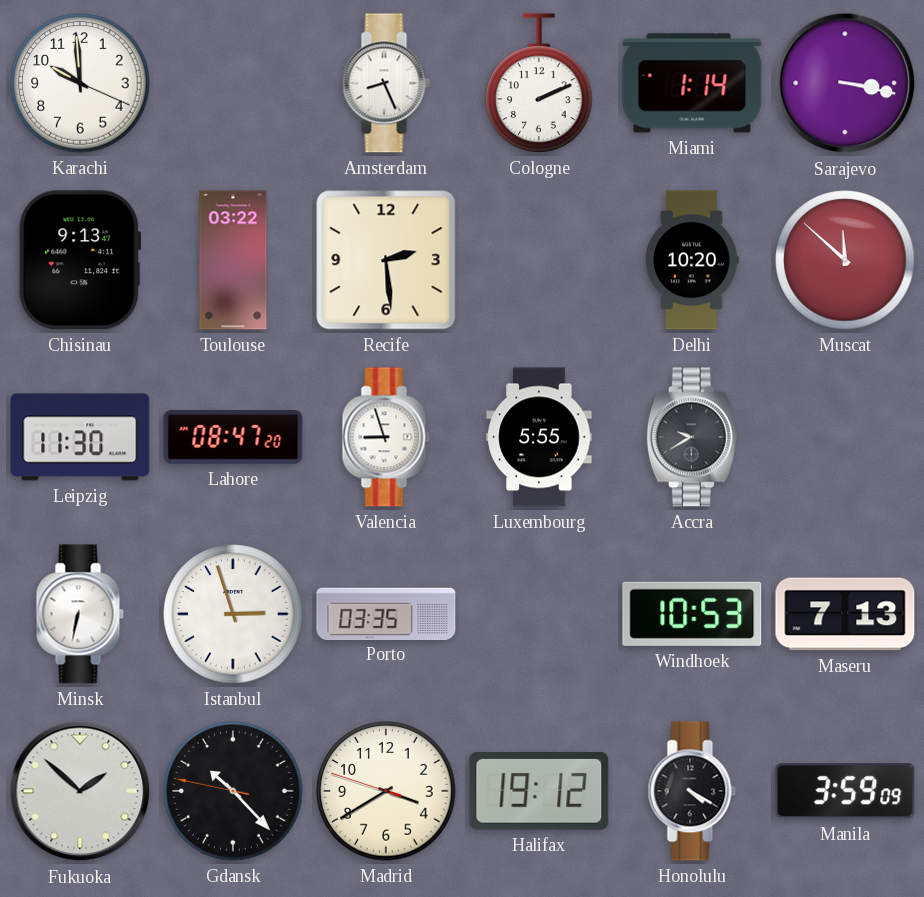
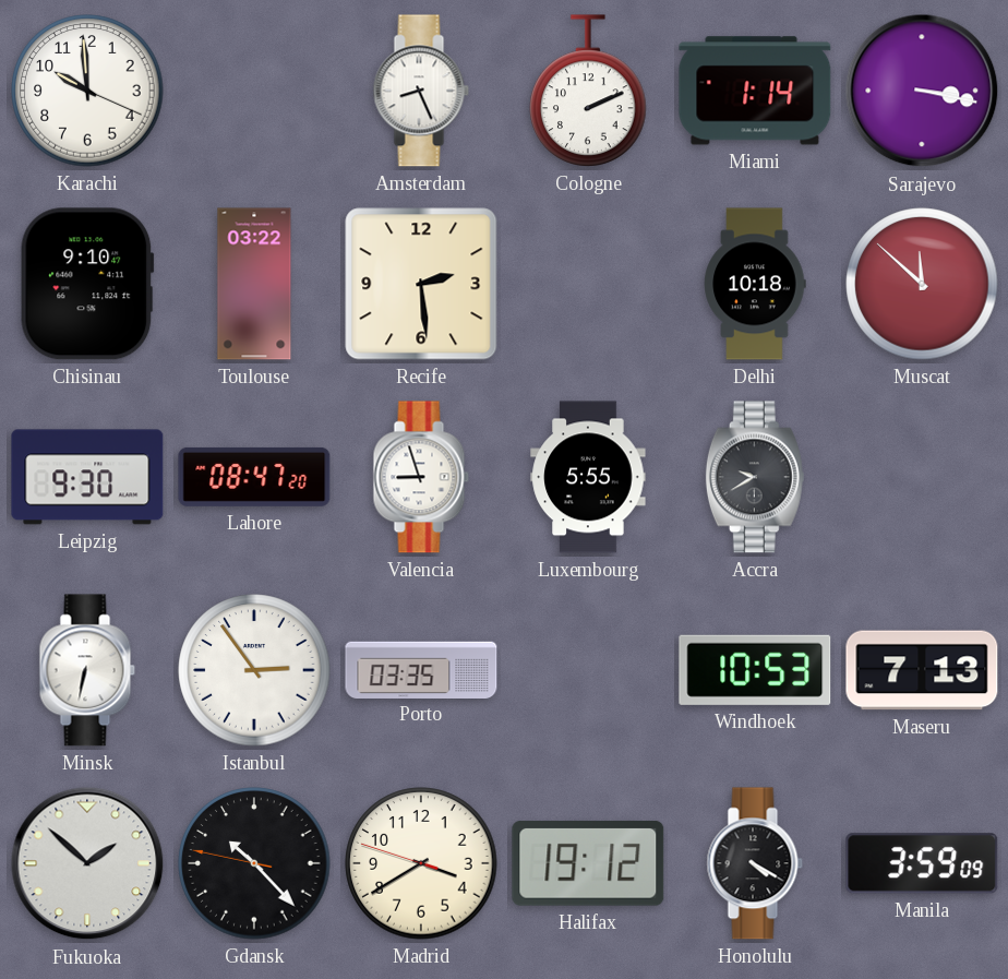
Chisinau: 9:13 -> 9:10 (87, 284)
Delhi: 10:20 -> 10:18 (755, 284)
Leipzig: 11:30 -> 9:30 (87, 477)
Istanbul: 2:57 -> 2:54 (254, 670)
